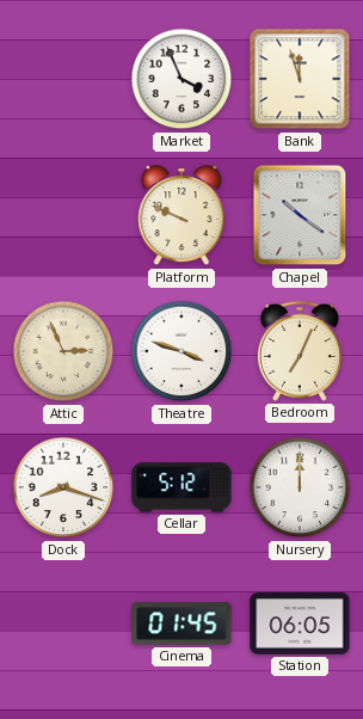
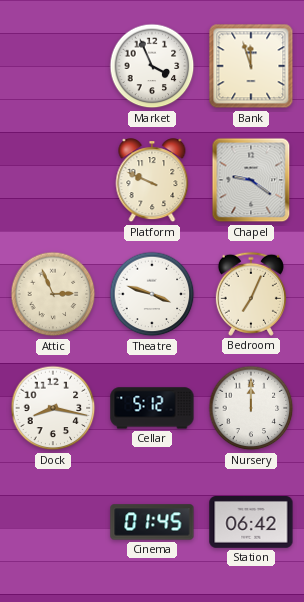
Chapel: 10:21 -> 9:21 (251, 180)
Dock: 8:18 -> 8:17 (53, 408)
Station: 06:05 -> 06:42 (251, 523)
